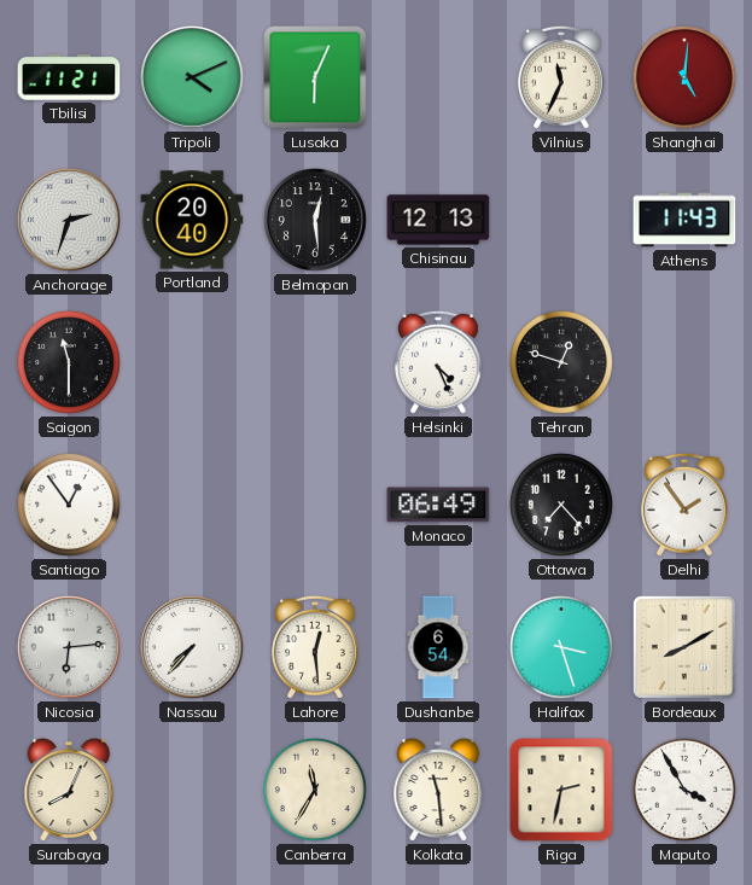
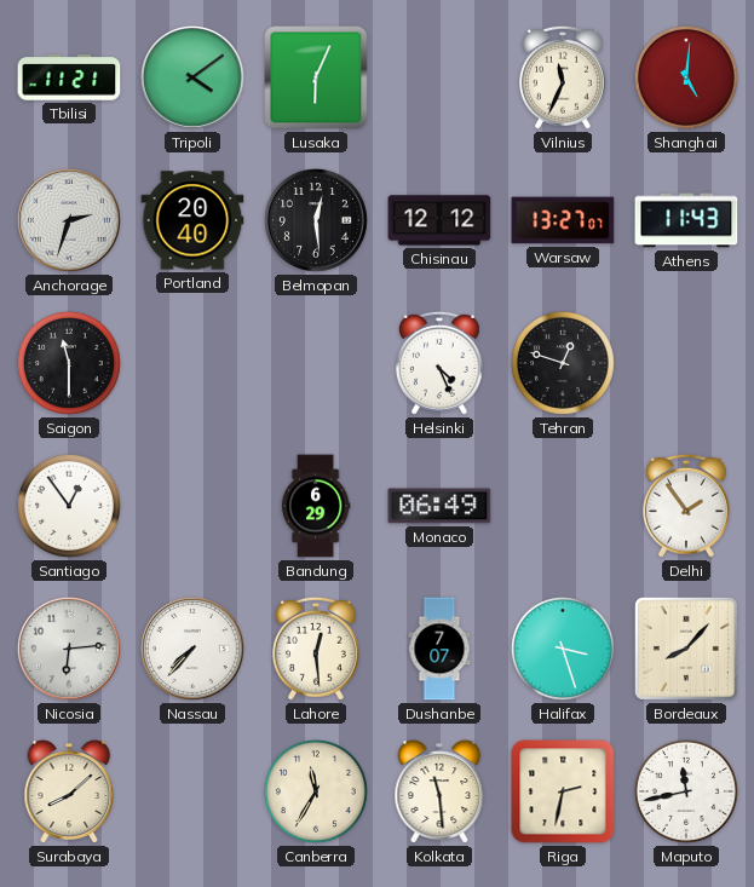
Tripoli: 4:11 -> 4:09 (194, 79)
Chisinau: 12:13 -> 12:12 (439, 220)
Warsaw: none -> 13:27 (563, 220)
Bandung: none -> 6:29 (316, 506)
Ottawa: 7:23 -> none (561, 505)
Dushanbe: 6:54 -> 7:07 (439, 649)
Bordeaux: 8:10 -> 8:07 (686, 649)
Surabaya: 8:04 -> 8:08 (69, 791)
Maputo: 3:55 -> 11:43 (686, 791)
